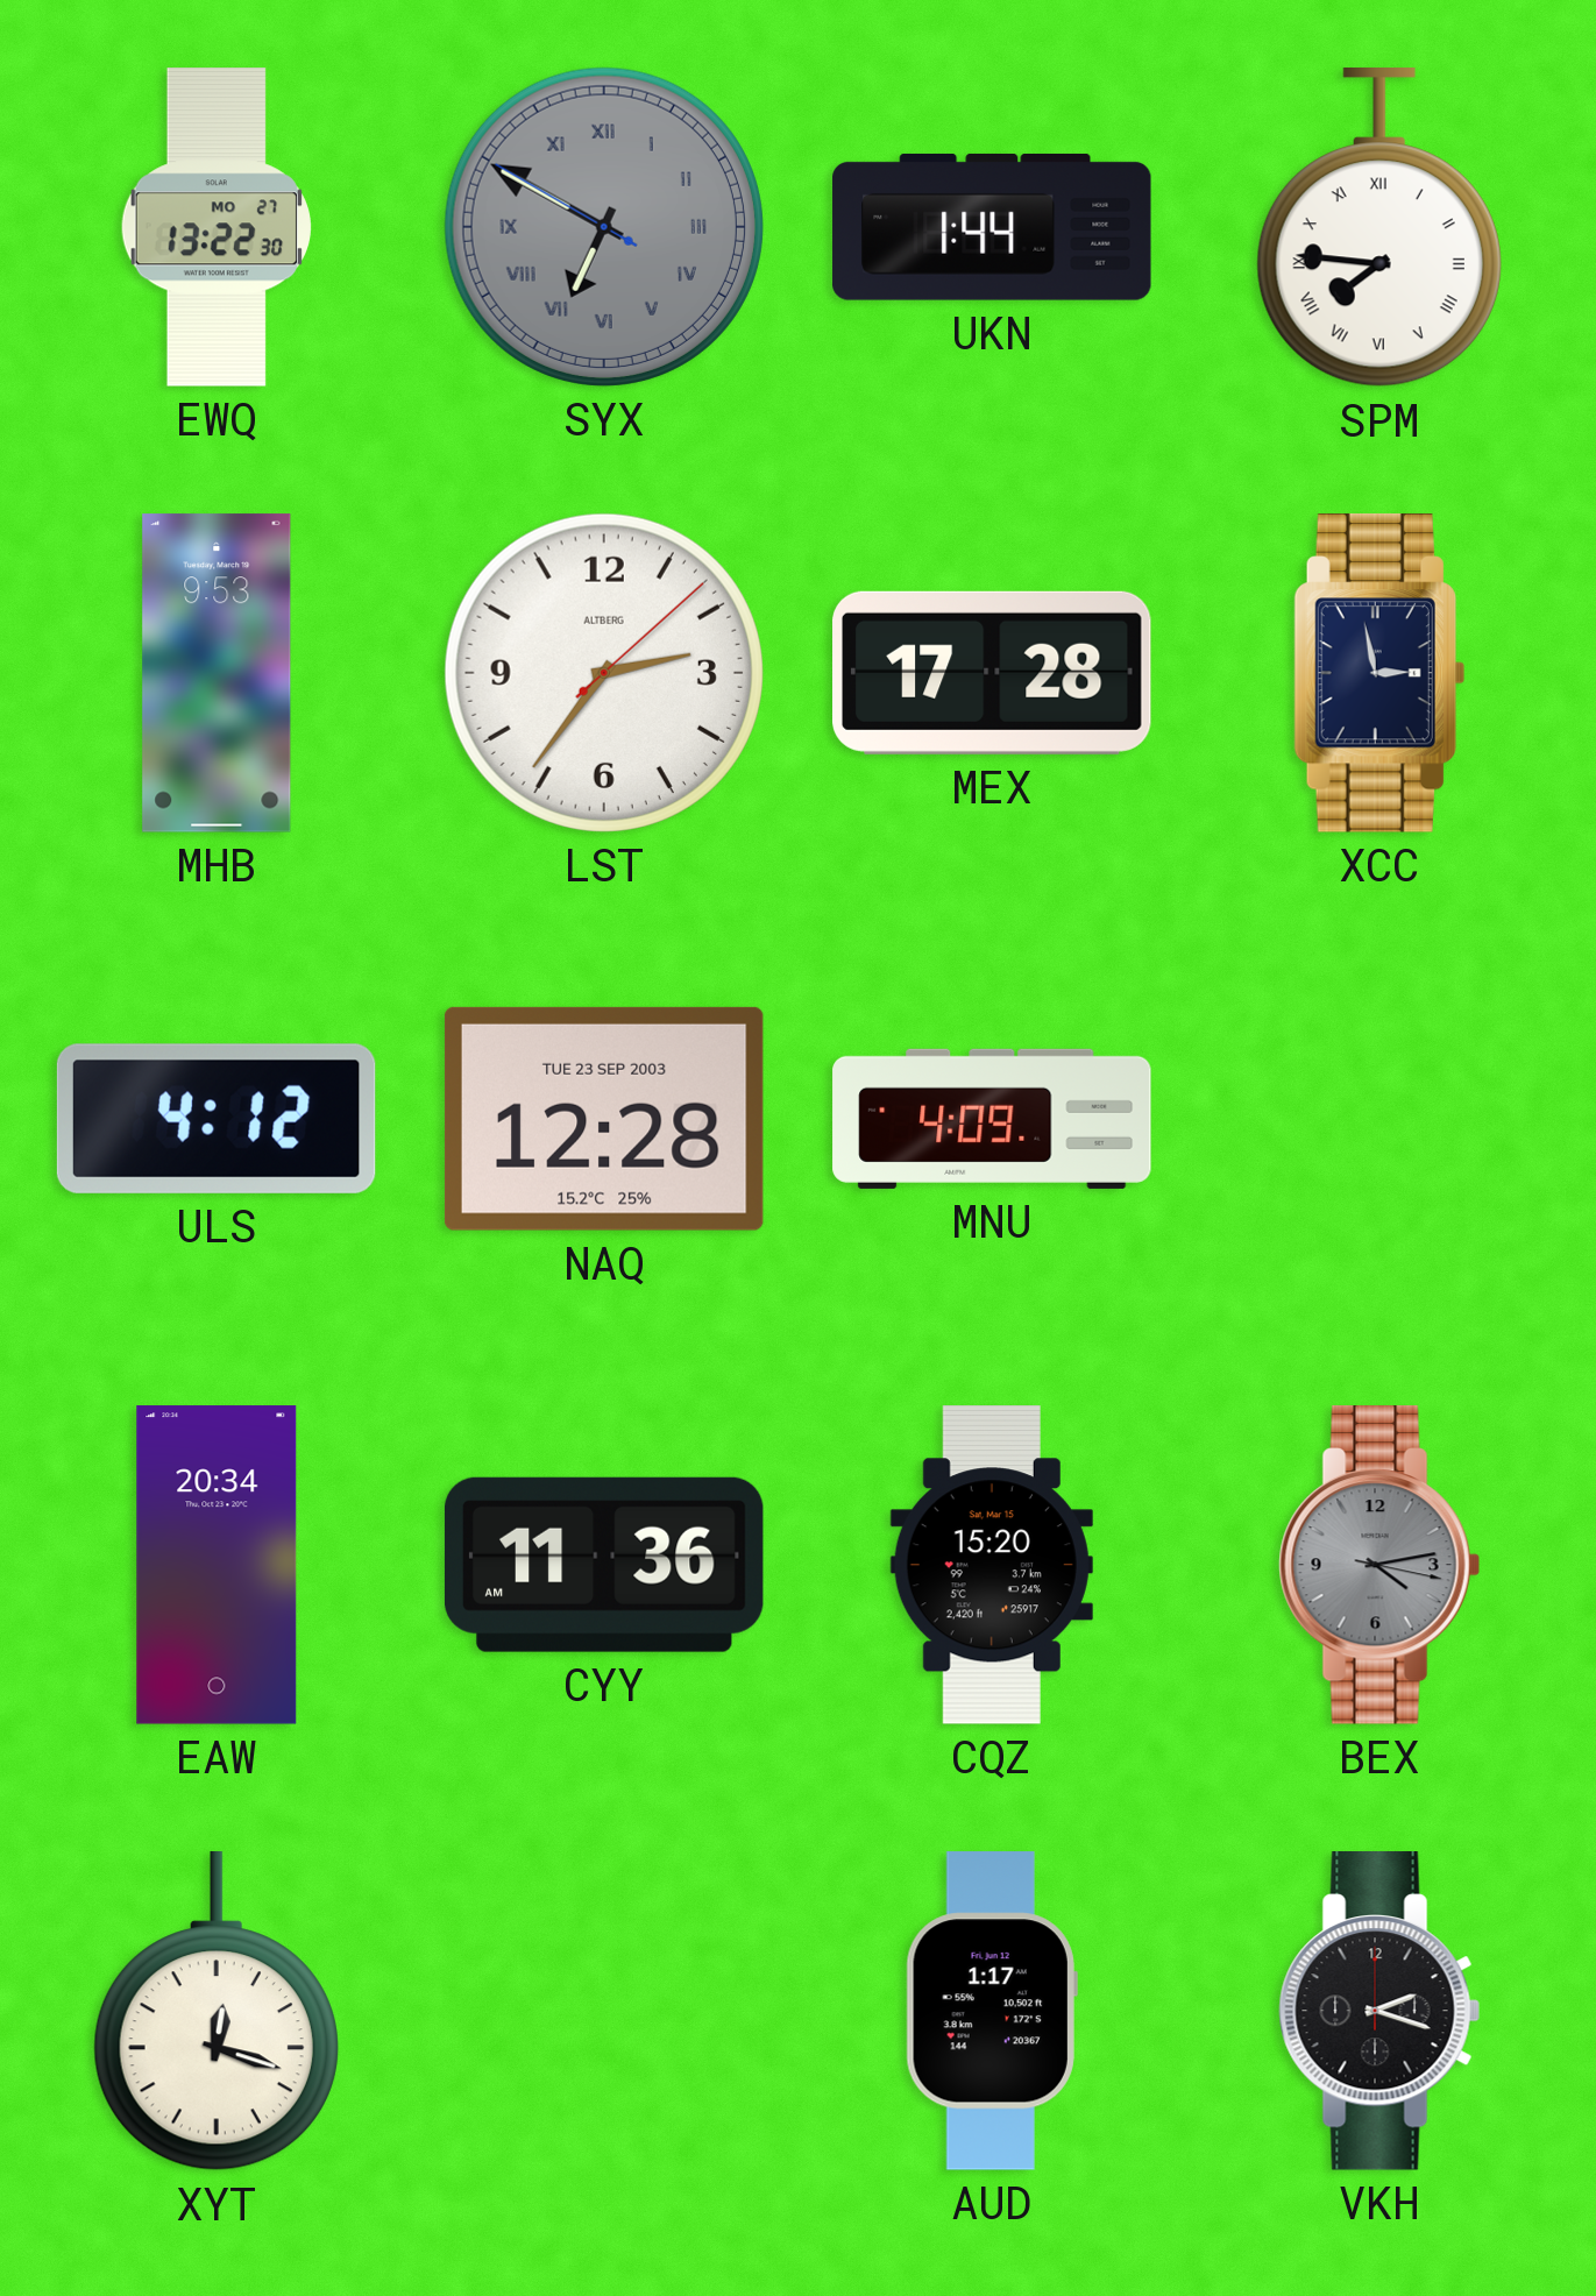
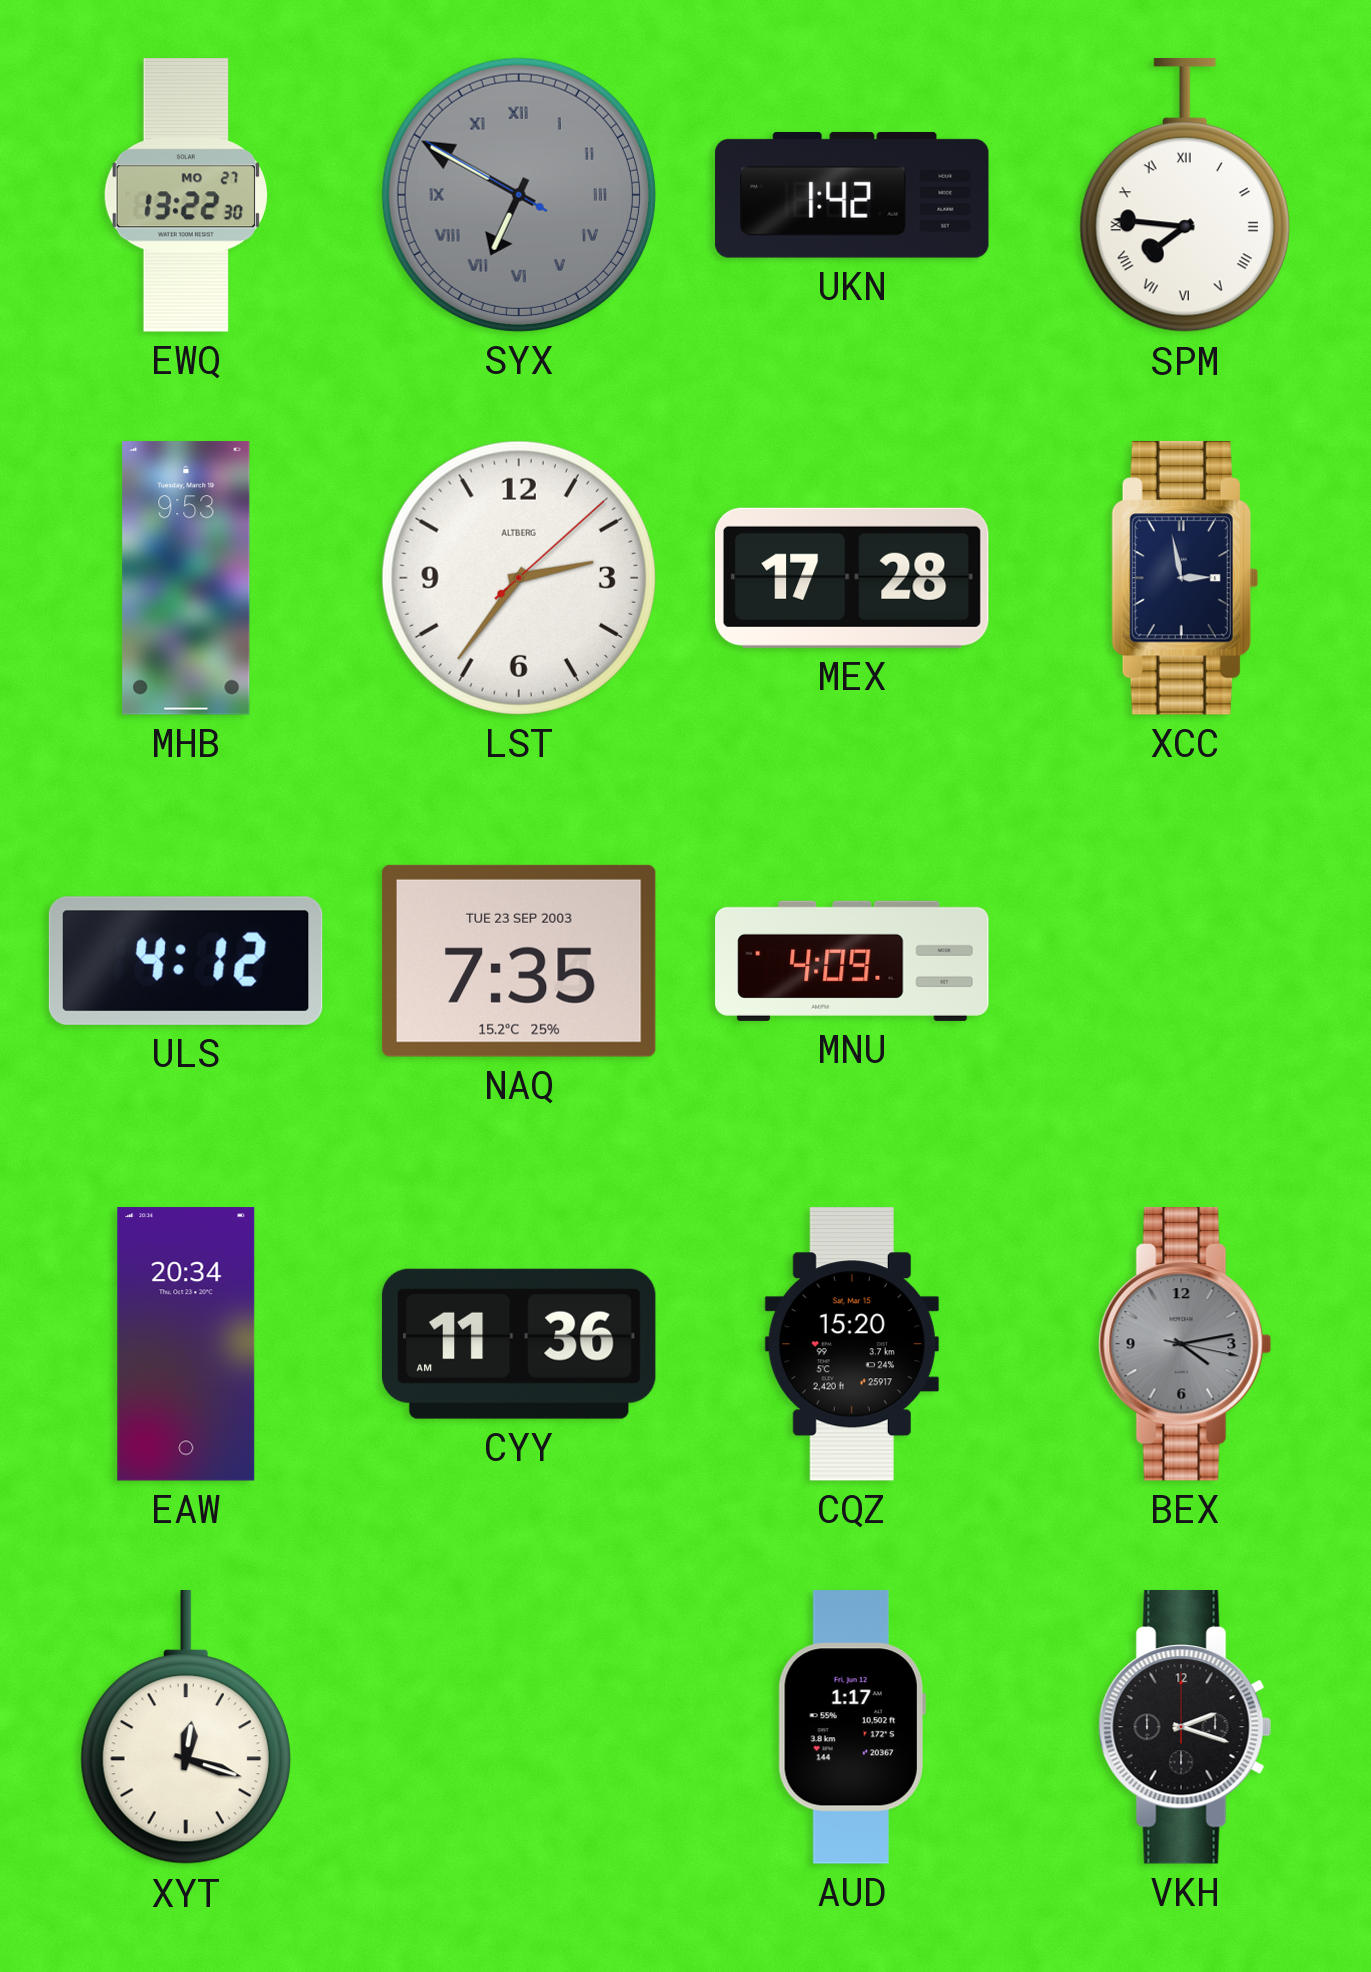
UKN: 1:44 -> 1:42 (852, 195)
NAQ: 12:28 -> 7:35 (519, 961)
